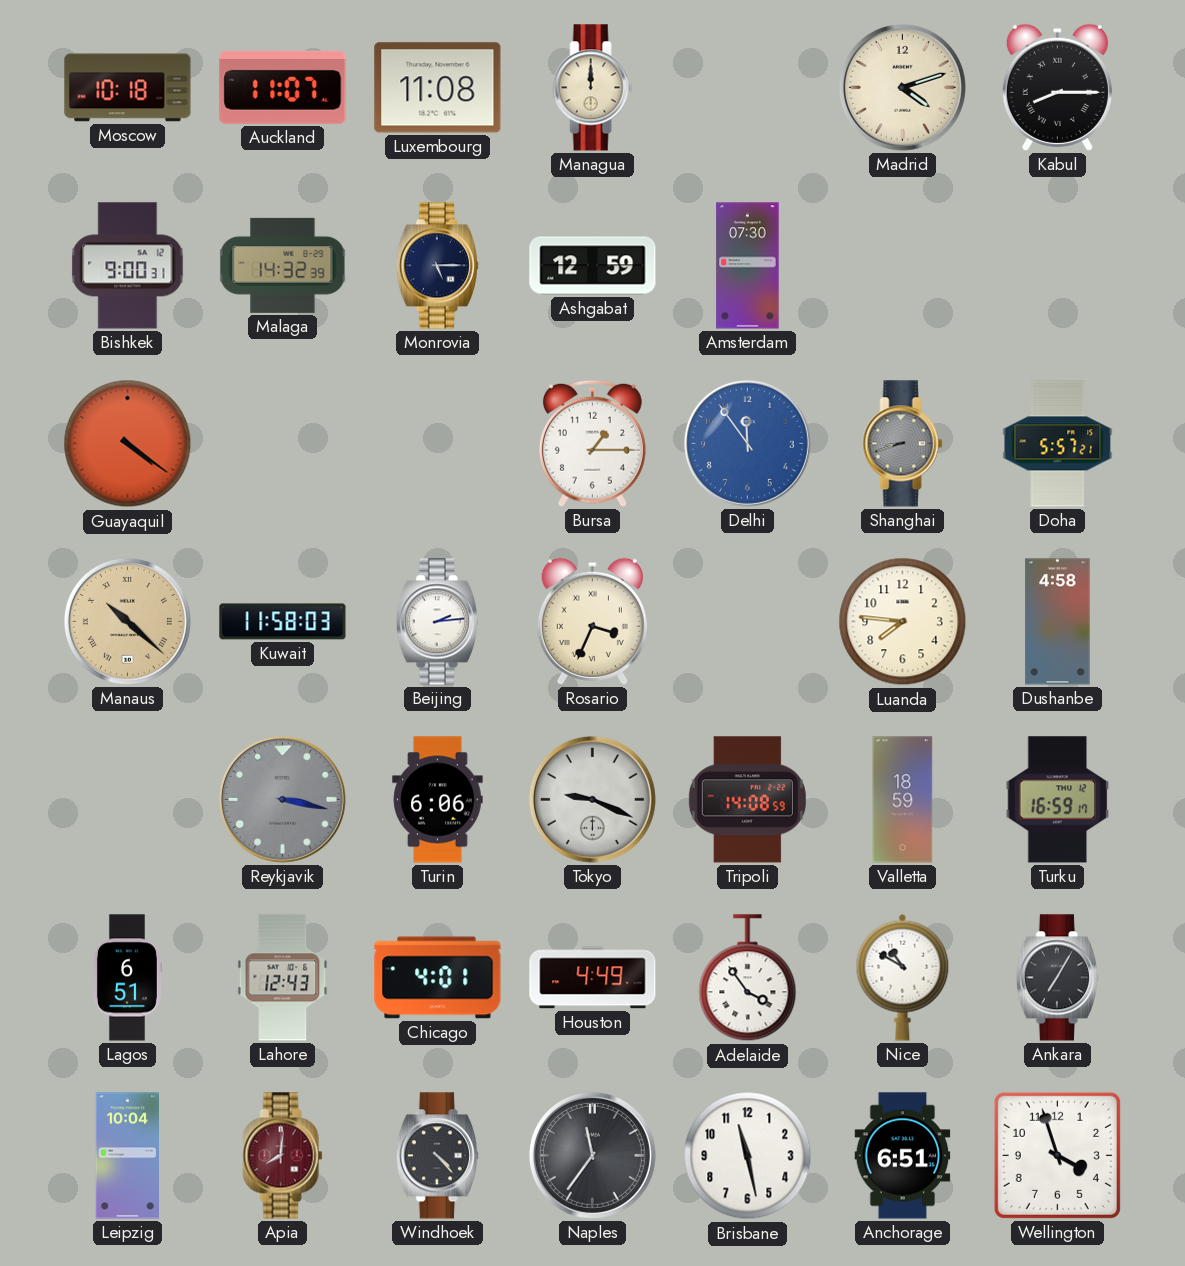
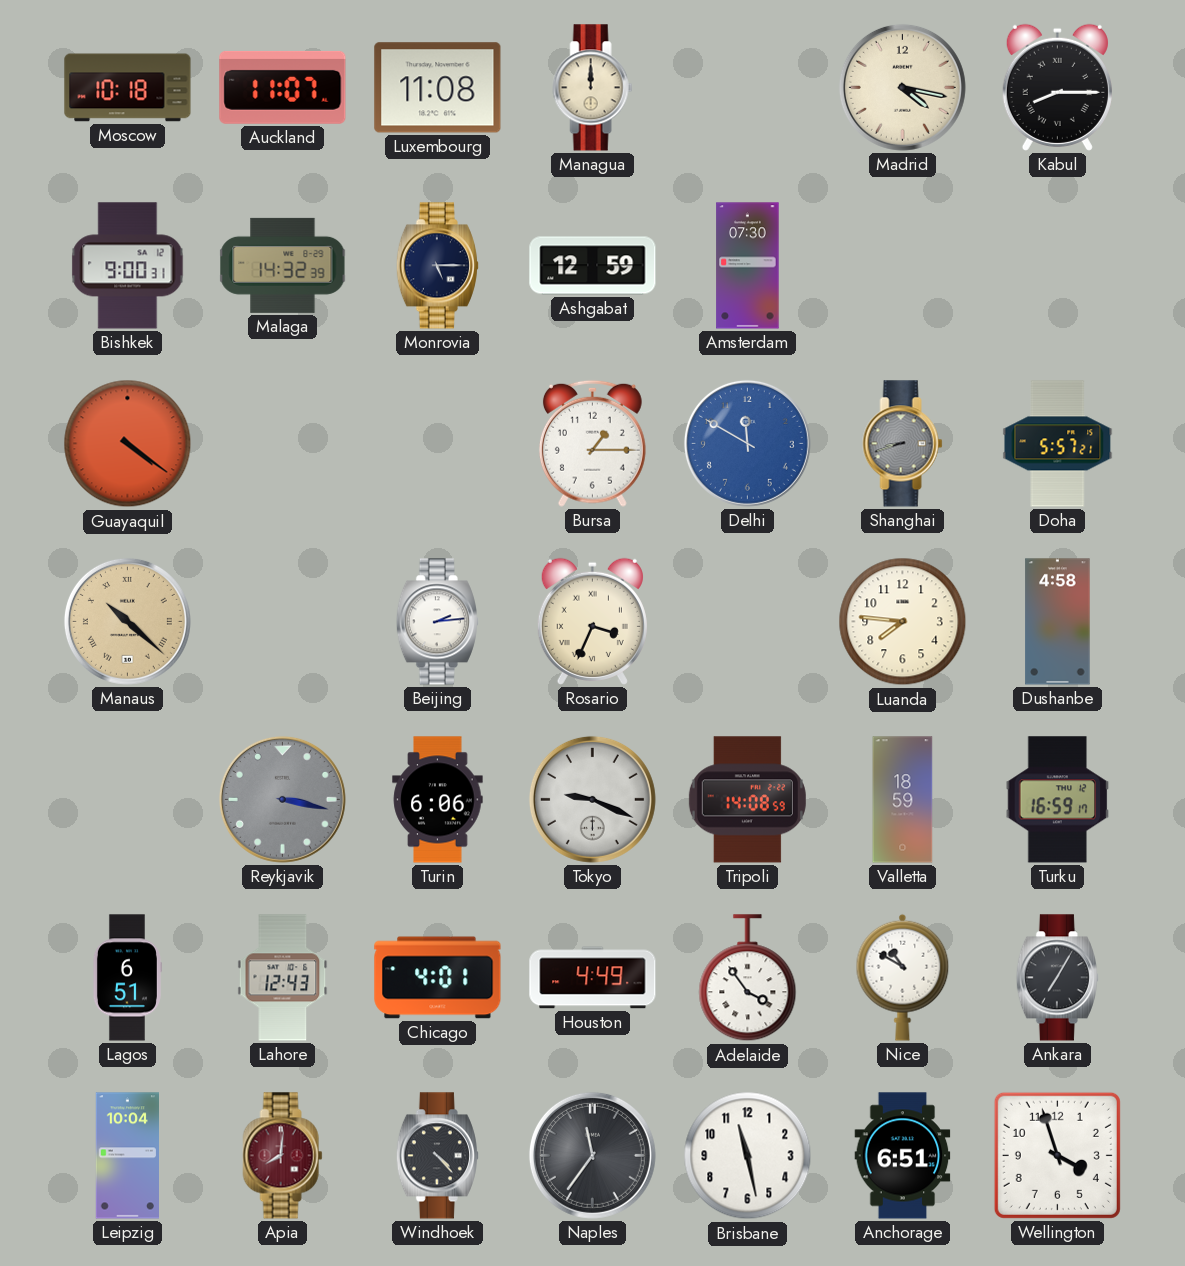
Madrid: 4:12 -> 4:17 (902, 87)
Delhi: 11:54 -> 11:50 (747, 443)
Kuwait: 11:58 -> none (283, 622)
